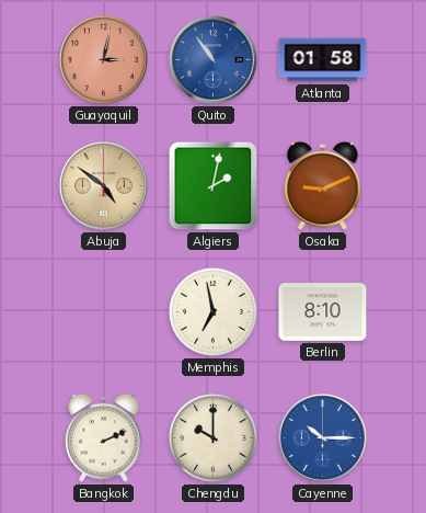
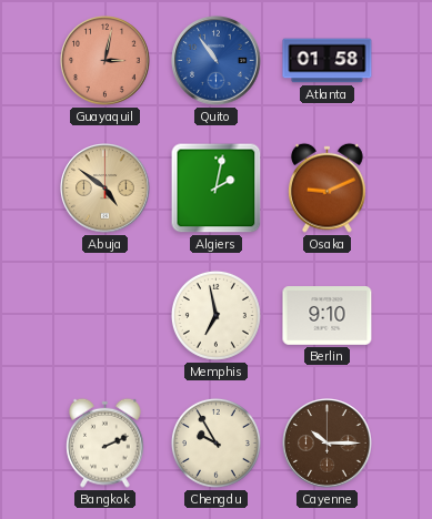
Berlin: 8:10 -> 9:10 (328, 316)
Chengdu: 10:00 -> 9:55 (215, 442)
Cayenne dial: blue -> brown (328, 444)
